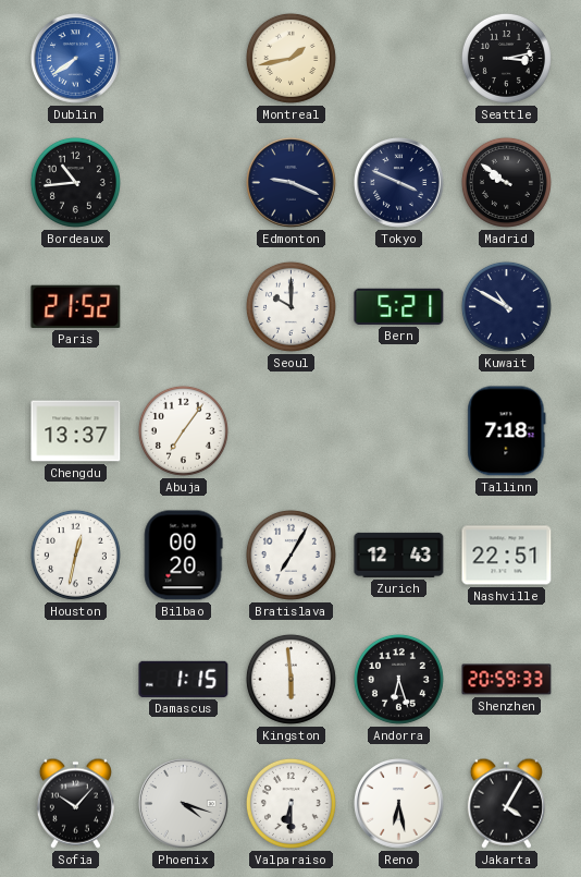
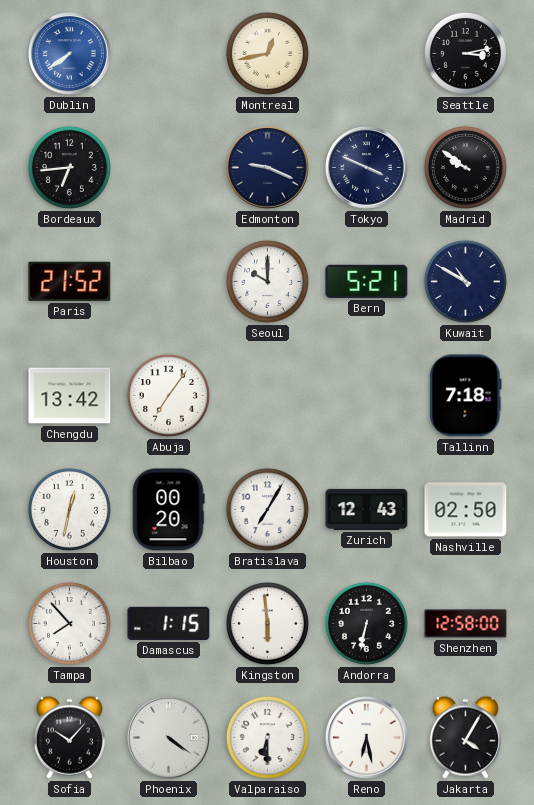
Montreal: 1:43 -> 12:43 (267, 53)
Bordeaux: 10:44 -> 6:44 (69, 167)
Chengdu: 13:37 -> 13:42 (70, 396)
Nashville: 22:51 -> 02:50 (466, 510)
Tampa: none -> 7:53 (69, 623)
Andorra: 6:27 -> 6:32 (366, 623)
Shenzhen: 20:59 -> 12:58 (466, 624)
Phoenix: 4:18 -> 4:21 (169, 738)
